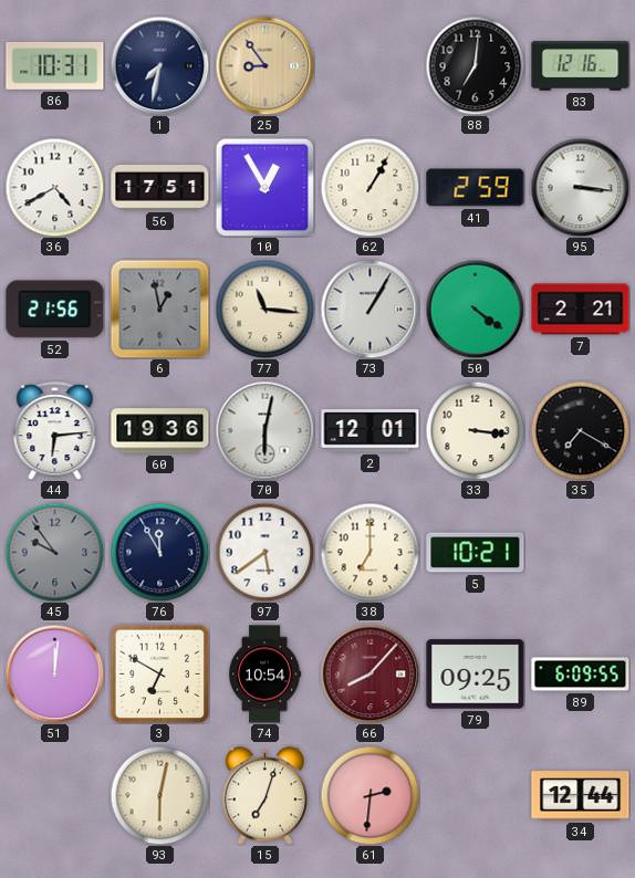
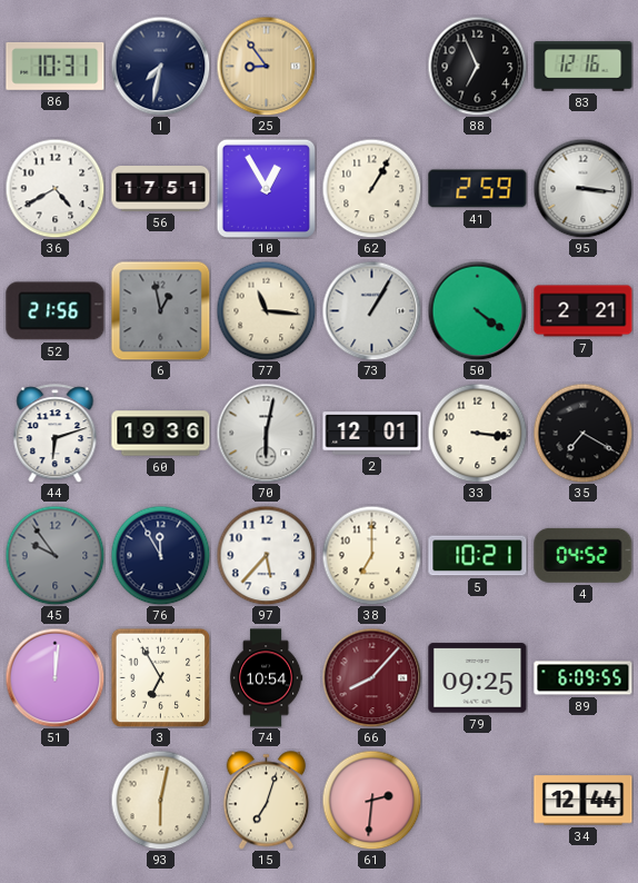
88: 7:01 -> 6:56 (477, 66)
44: 6:14 -> 6:12 (56, 434)
97: 5:39 -> 5:37 (266, 555)
4: none -> 04:52 (584, 555)
3: 6:50 -> 6:55 (160, 677)
